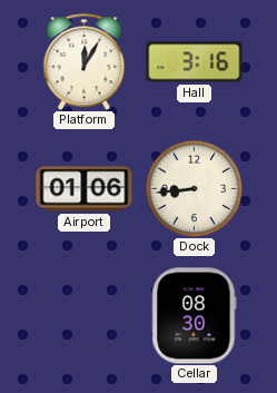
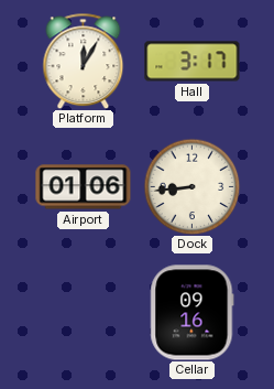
Hall: 3:16 -> 3:17 (193, 62)
Cellar: 08:30 -> 09:16 (193, 313)
